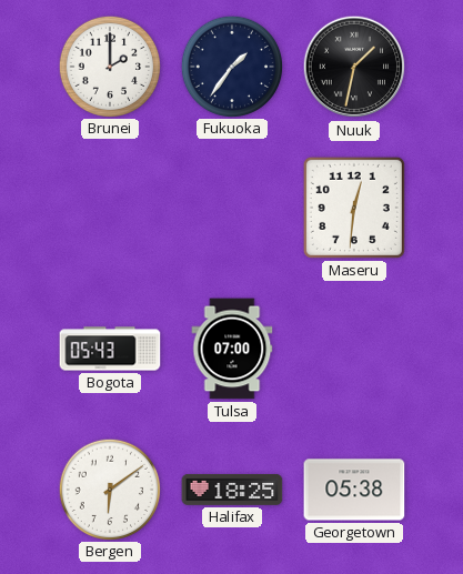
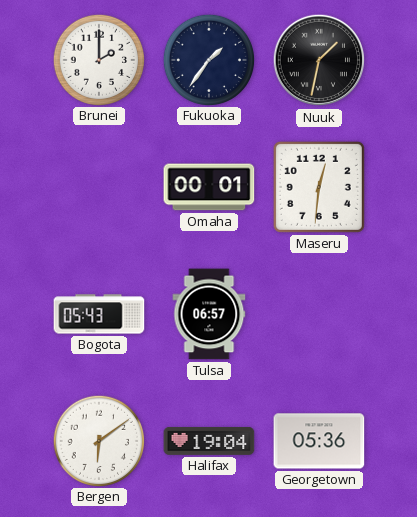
Omaha: none -> 00:01 (209, 187)
Tulsa: 07:00 -> 06:57 (209, 314)
Halifax: 18:25 -> 19:04 (209, 441)
Georgetown: 05:38 -> 05:36 (319, 441)
